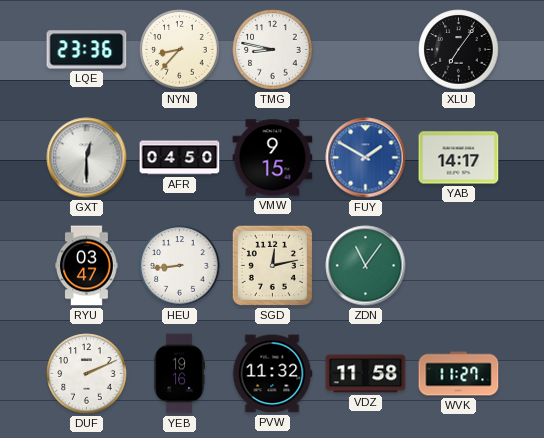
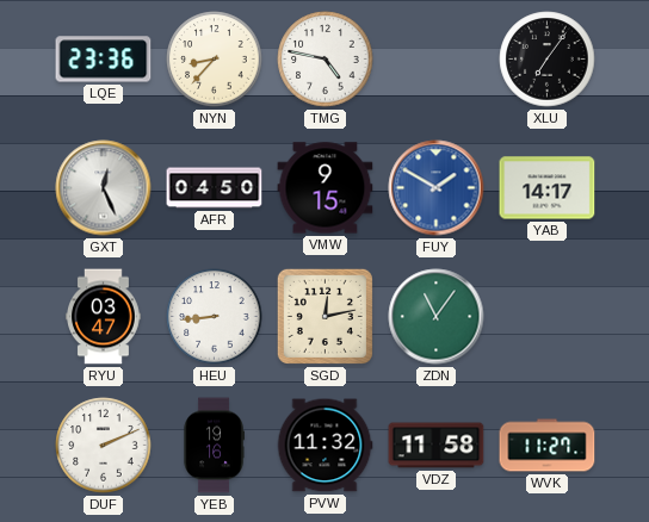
TMG: 8:47 -> 4:47 (326, 60)
GXT: 12:30 -> 12:26 (104, 188)
